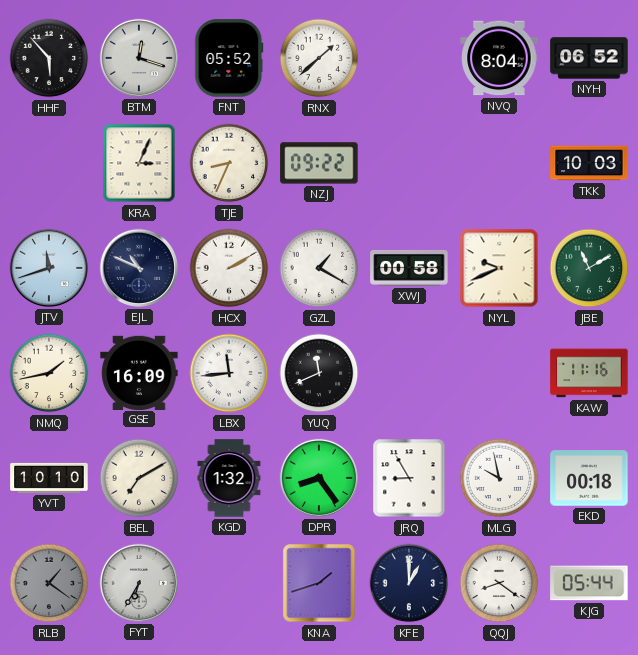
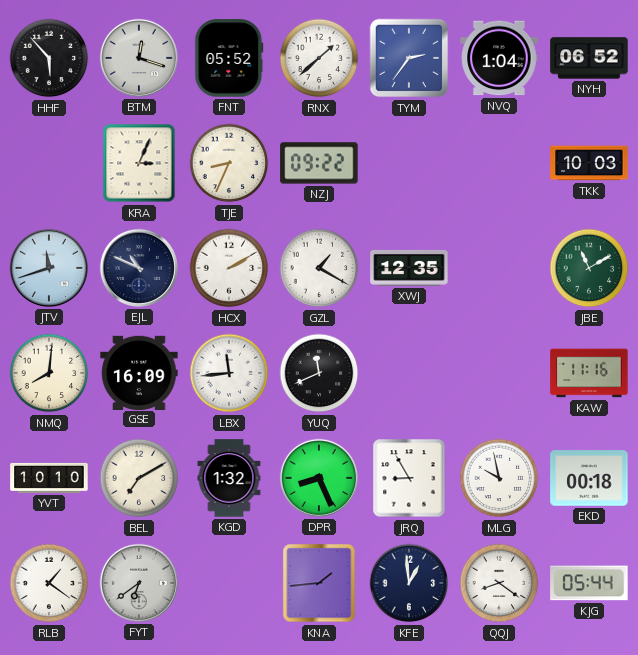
TYM: none -> 2:36 (409, 58)
NVQ: 8:04 -> 1:04 (499, 58)
XWJ: 00:58 -> 12:35 (409, 268)
NYL: 9:41 -> none (499, 268)
NMQ: 1:43 -> 8:01 (49, 373)
DPR: 8:24 -> 8:26 (319, 478)
RLB dial: grey -> white (49, 583)
FYT: 6:35 -> 6:39 (139, 583)
KNA: 1:42 -> 1:44 (319, 583)
KFE: 1:00 -> 12:59 (409, 583)
